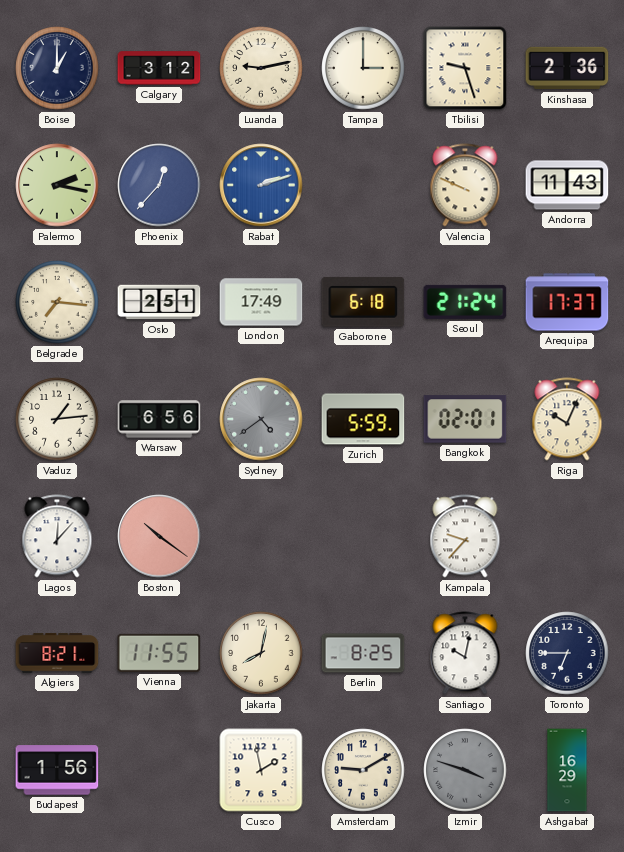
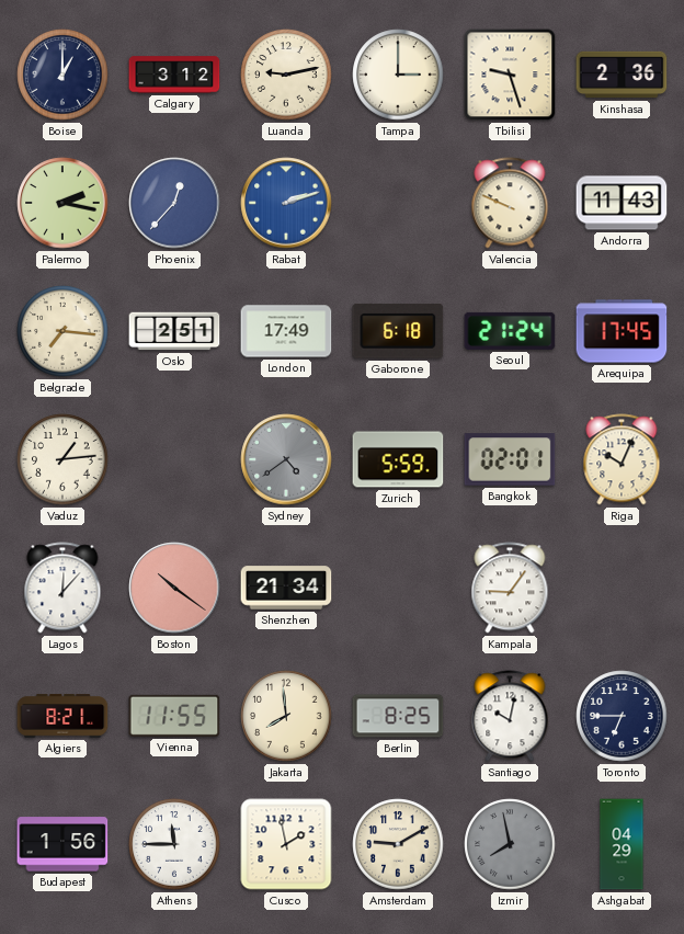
Arequipa: 17:37 -> 17:45 (622, 331)
Warsaw: 6:56 -> none (159, 419)
Shenzhen: none -> 21:34 (286, 588)
Kampala: 9:37 -> 9:06 (510, 588)
Jakarta: 8:02 -> 7:59 (286, 716)
Athens: none -> 11:45 (174, 844)
Izmir: 3:48 -> 7:58 (510, 844)
Ashgabat: 16:29 -> 04:29 (622, 844)
